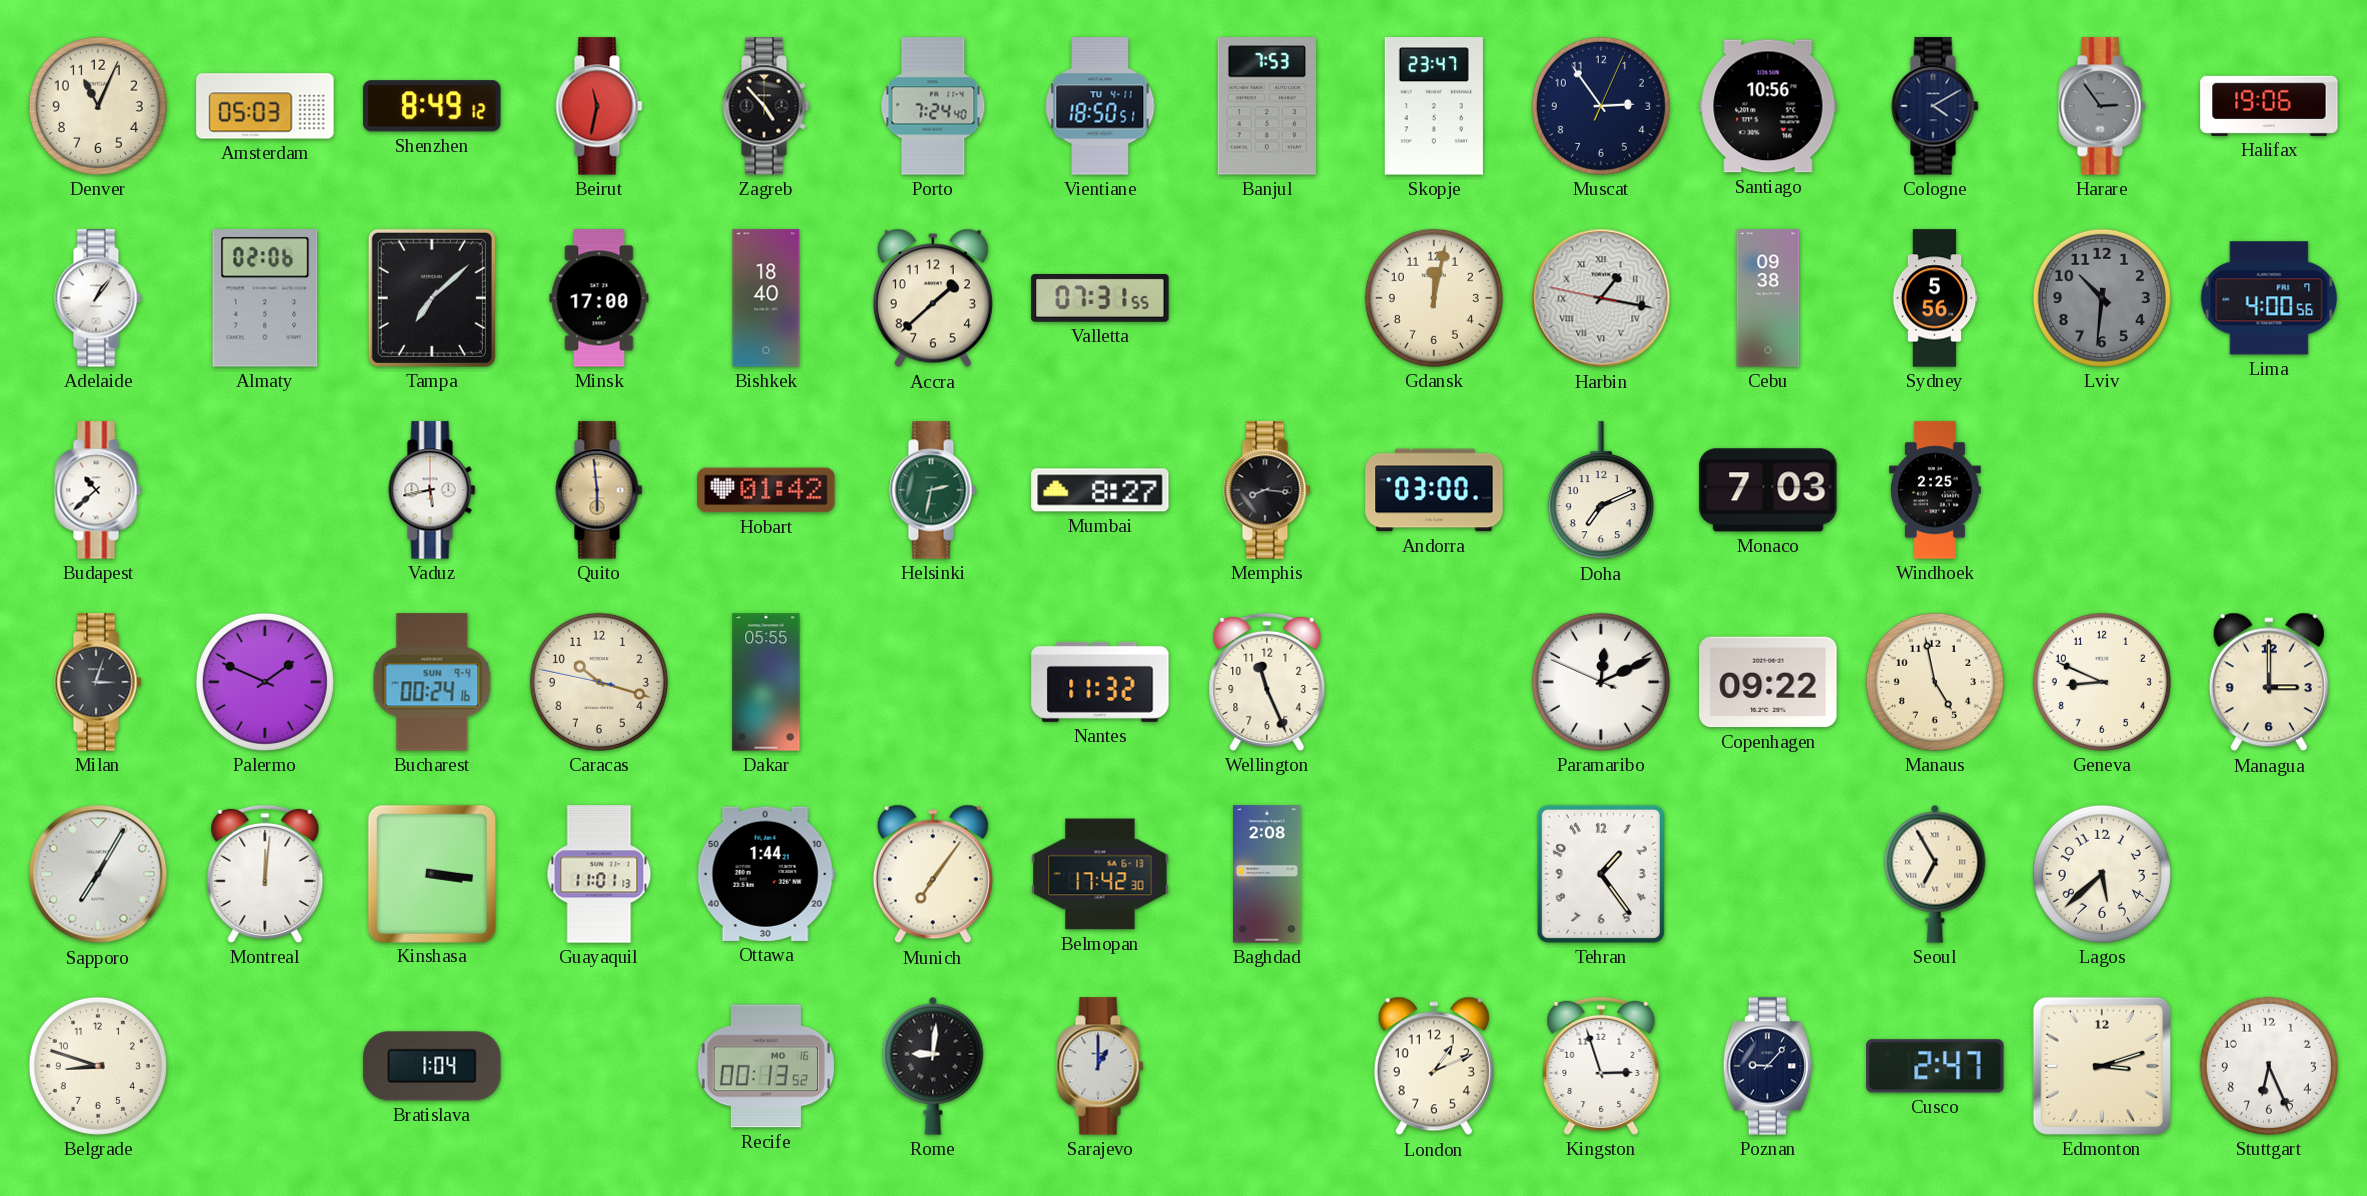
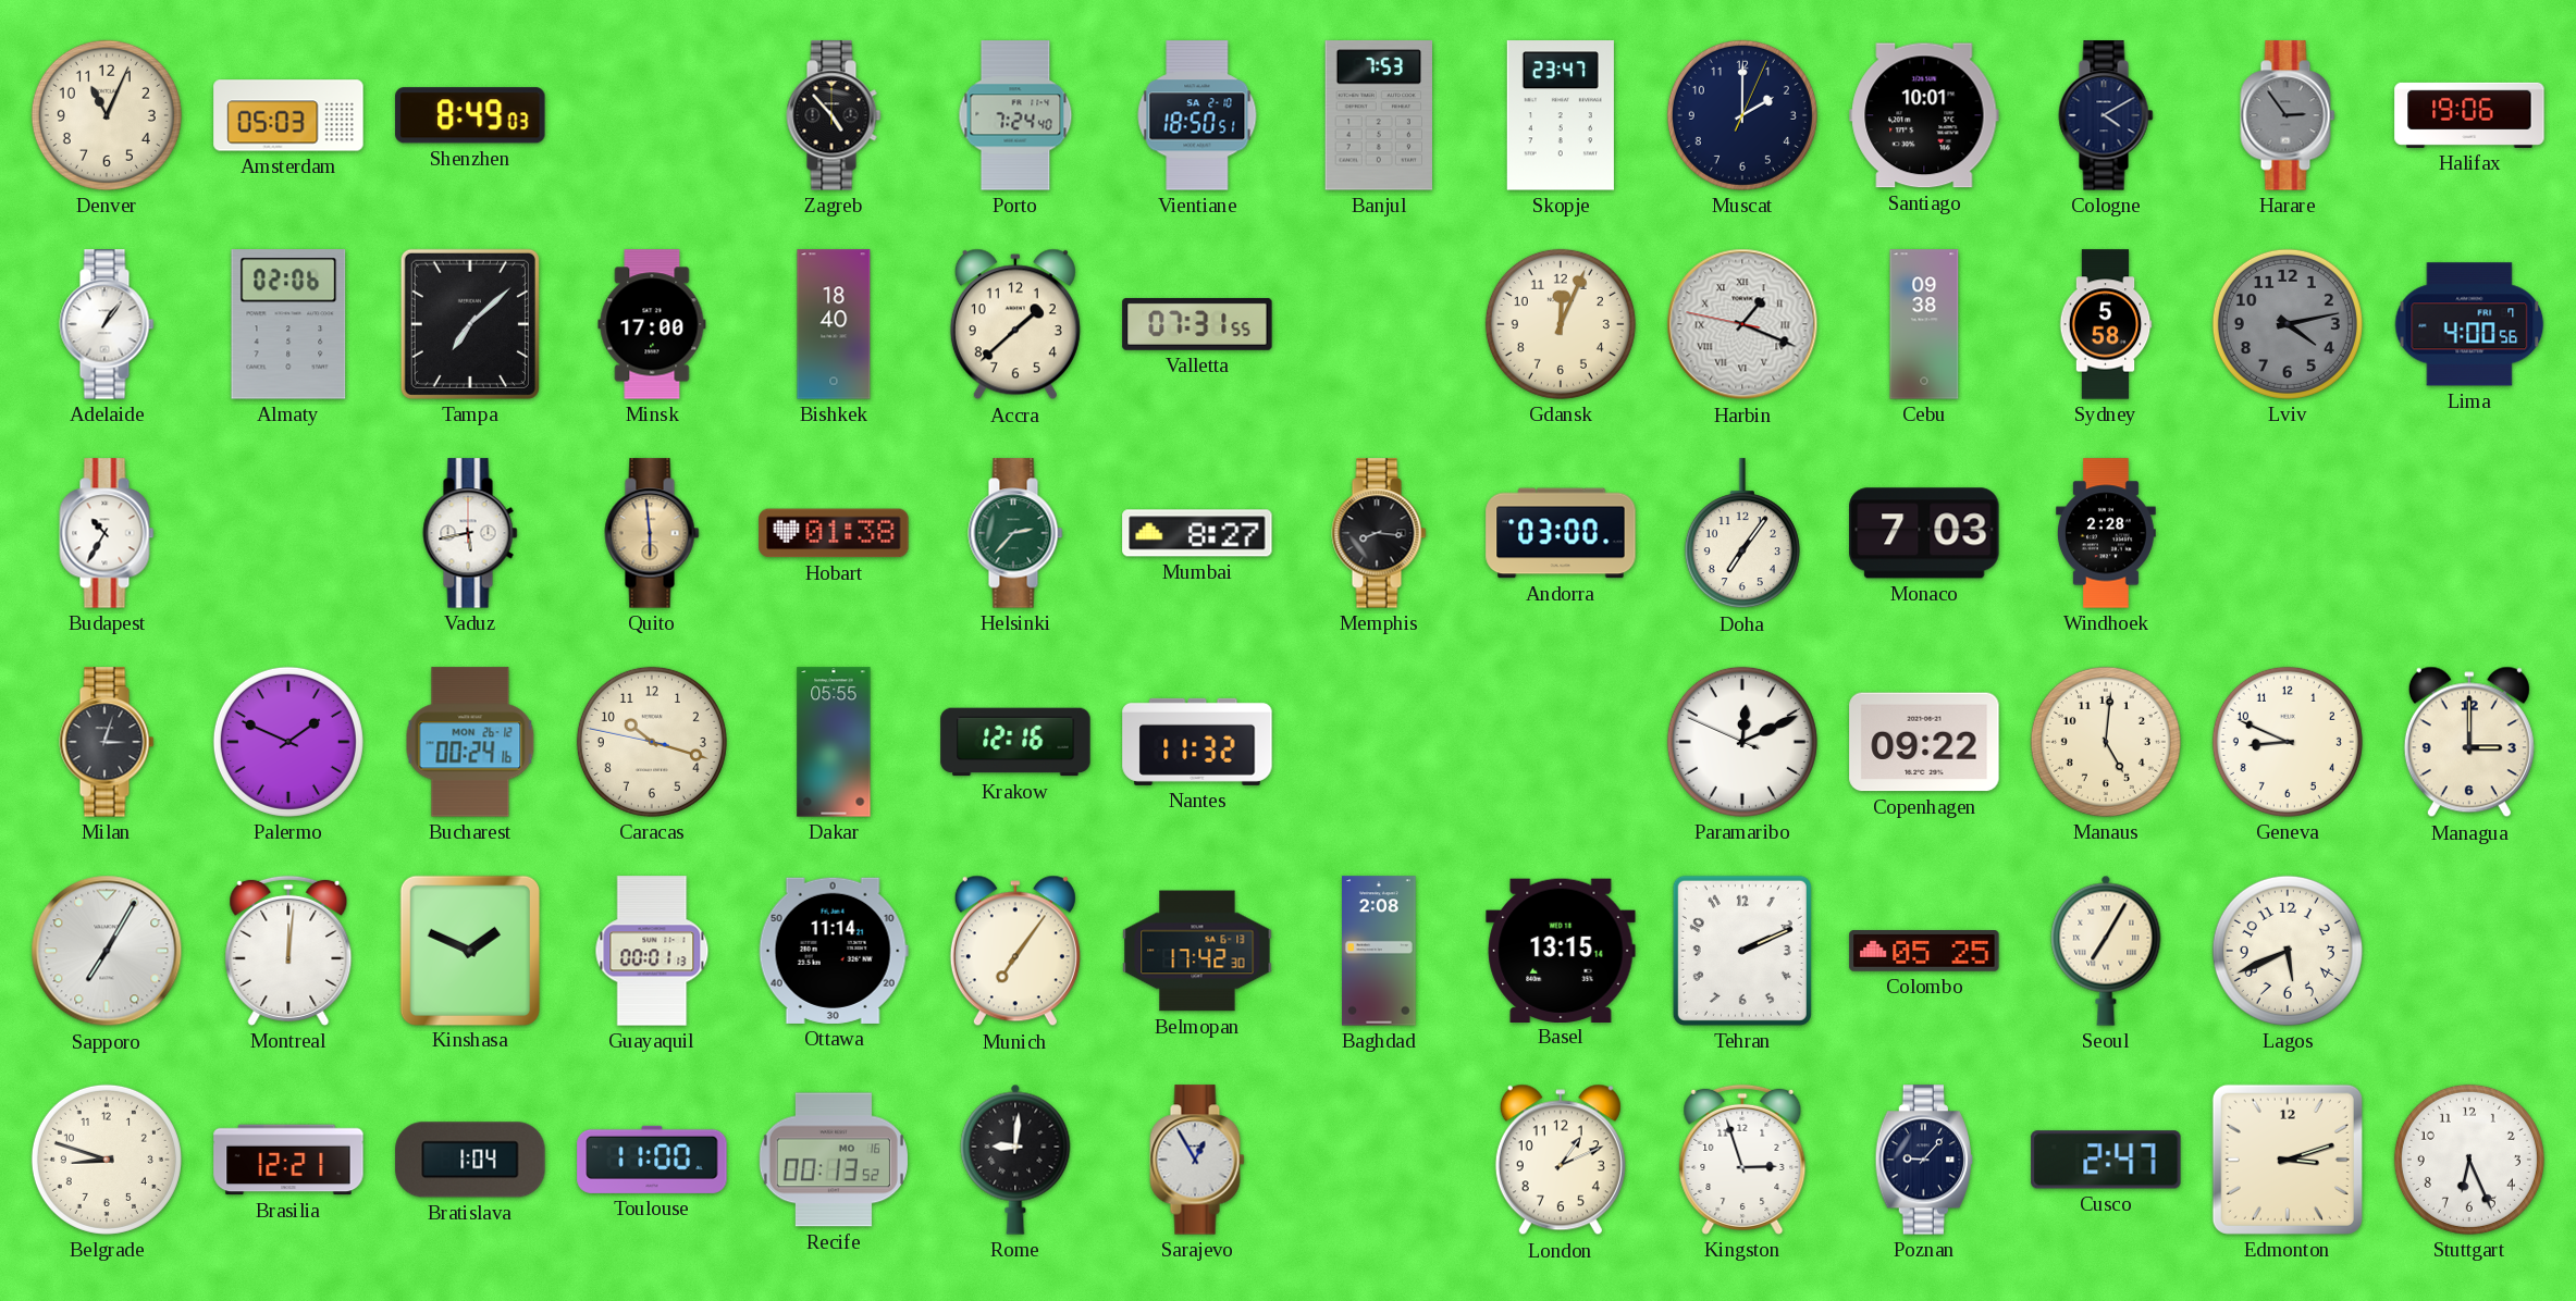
Shenzhen: 8:49:12 -> 8:49:03 (470, 115)
Beirut: 11:32 -> none (599, 106)
Vientiane date: TU 4-11 -> SA 2-10 (1197, 115)
Muscat: 2:54 -> 2:00 (1742, 115)
Santiago: 10:56 -> 10:01 (1924, 115)
Gdansk: 12:02 -> 12:04 (1561, 324)
Harbin: 1:16 -> 1:18 (1742, 324)
Sydney: 5:56 -> 5:58 (2106, 324)
Lviv: 10:31 -> 4:13 (2288, 324)
Budapest: 10:38 -> 10:35 (107, 533)
Hobart: 01:42 -> 01:38 (834, 533)
Helsinki: 2:32 -> 2:37 (1015, 533)
Doha: 7:11 -> 7:06 (1742, 534)
Windhoek: 2:25 -> 2:28 (2106, 533)
Bucharest date: SUN 9-4 -> MON 26-12 (470, 742)
Krakow: none -> 12:16 (1015, 742)
Wellington: 11:26 -> none (1267, 682)
Manaus: 4:58 -> 5:01 (2106, 742)
Kinshasa: 3:16 -> 1:49 (469, 950)
Guayaquil: 11:01 -> 00:01 (652, 951)
Ottawa: 1:44 -> 11:14 (834, 951)
Basel: none -> 13:15 (1561, 950)
Tehran: 1:24 -> 2:11 (1742, 951)
Colombo: none -> 05:25 (1924, 952)
Seoul: 6:55 -> 7:05 (2106, 951)
Lagos: 5:38 -> 5:41 (2288, 951)
Brasilia: none -> 12:21 (288, 1160)
Toulouse: none -> 11:00 (652, 1160)
Sarajevo: 1:00 -> 12:55 (1197, 1160)
